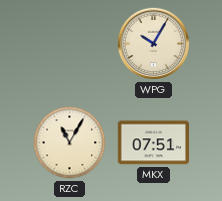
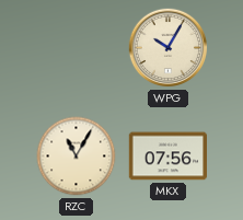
MKX: 07:51 -> 07:56 (169, 157)
